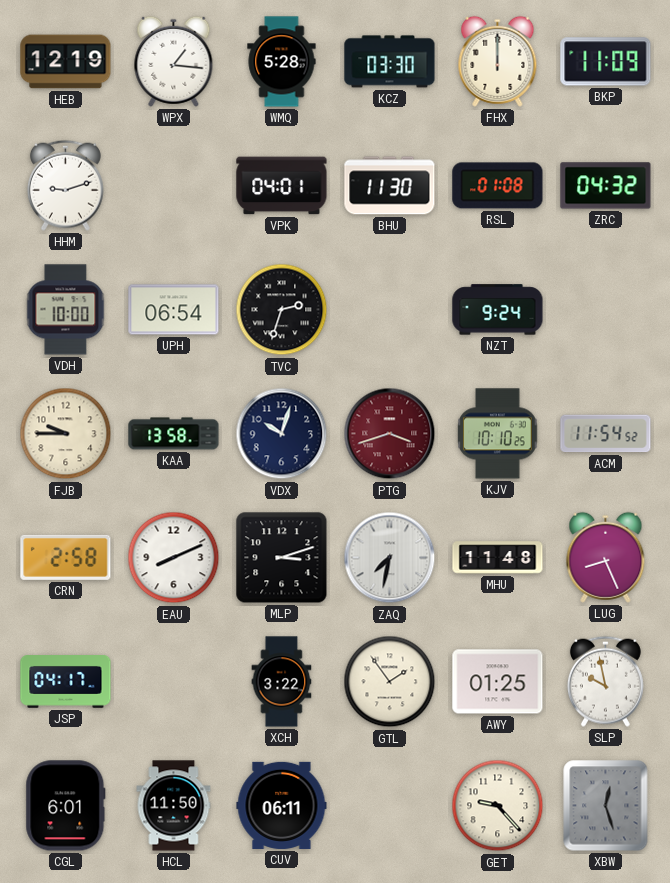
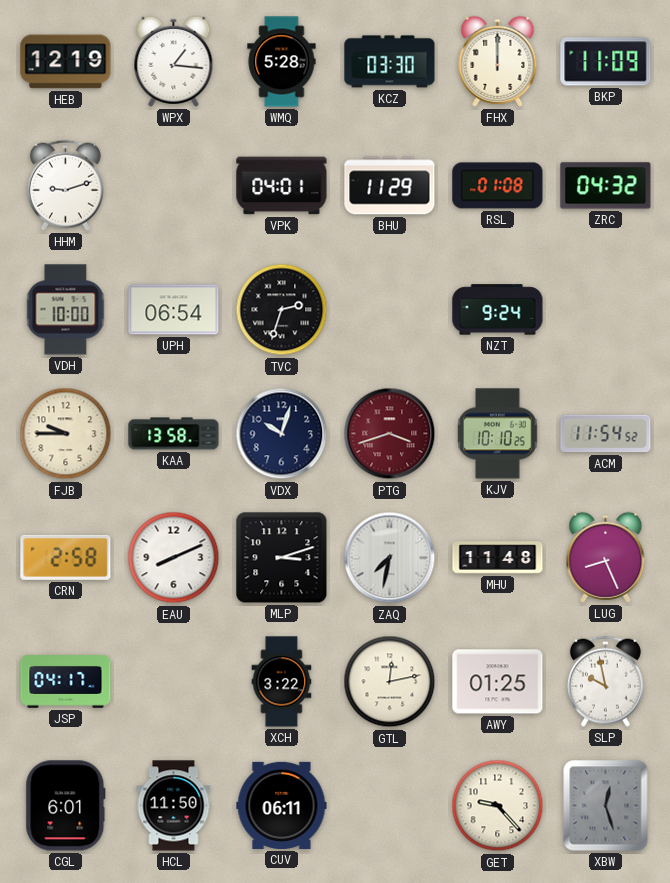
BHU: 11:30 -> 11:29 (390, 186)
GTL: 1:54 -> 12:13 (390, 682)
